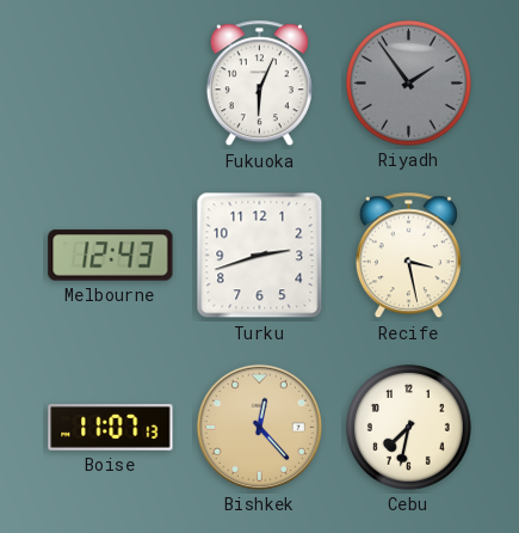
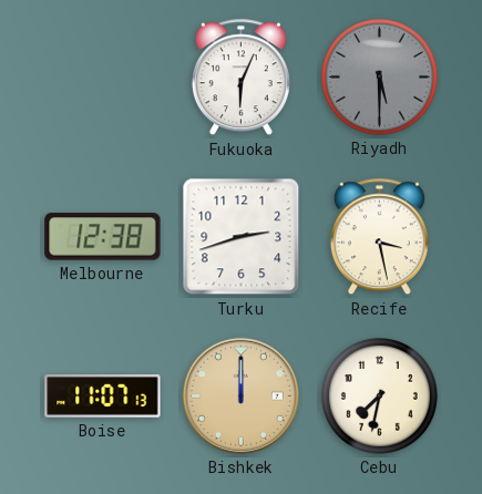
Riyadh: 1:54 -> 5:30 (379, 76)
Melbourne: 12:43 -> 12:38 (103, 237)
Bishkek: 12:23 -> 12:00 (240, 395)
